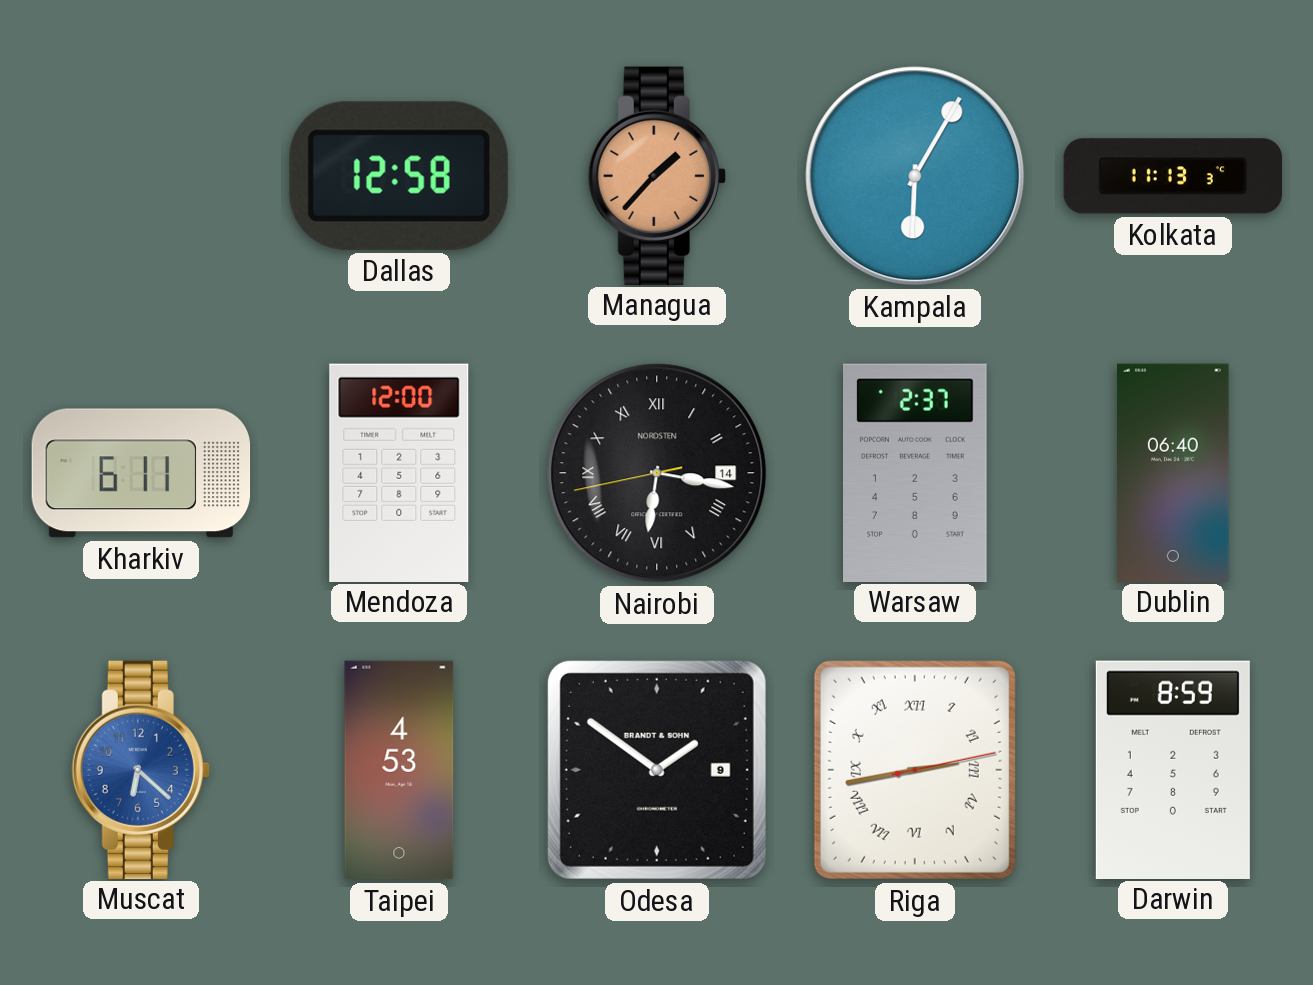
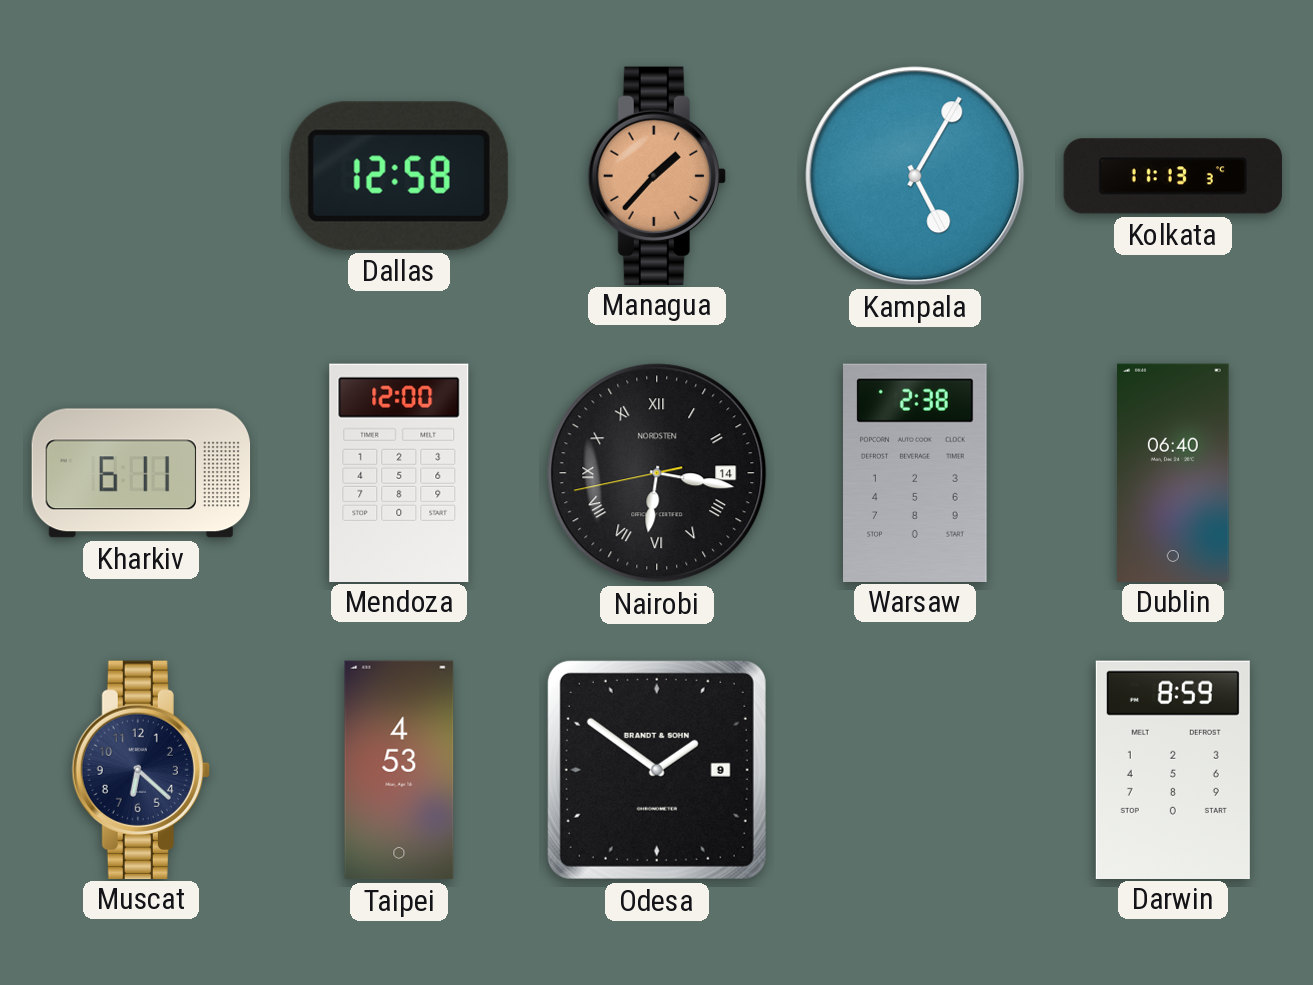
Kampala: 6:05 -> 5:05 (915, 176)
Warsaw: 2:37 -> 2:38 (916, 472)
Muscat dial: blue -> navy (141, 769)
Riga: 2:43 -> none (915, 770)
